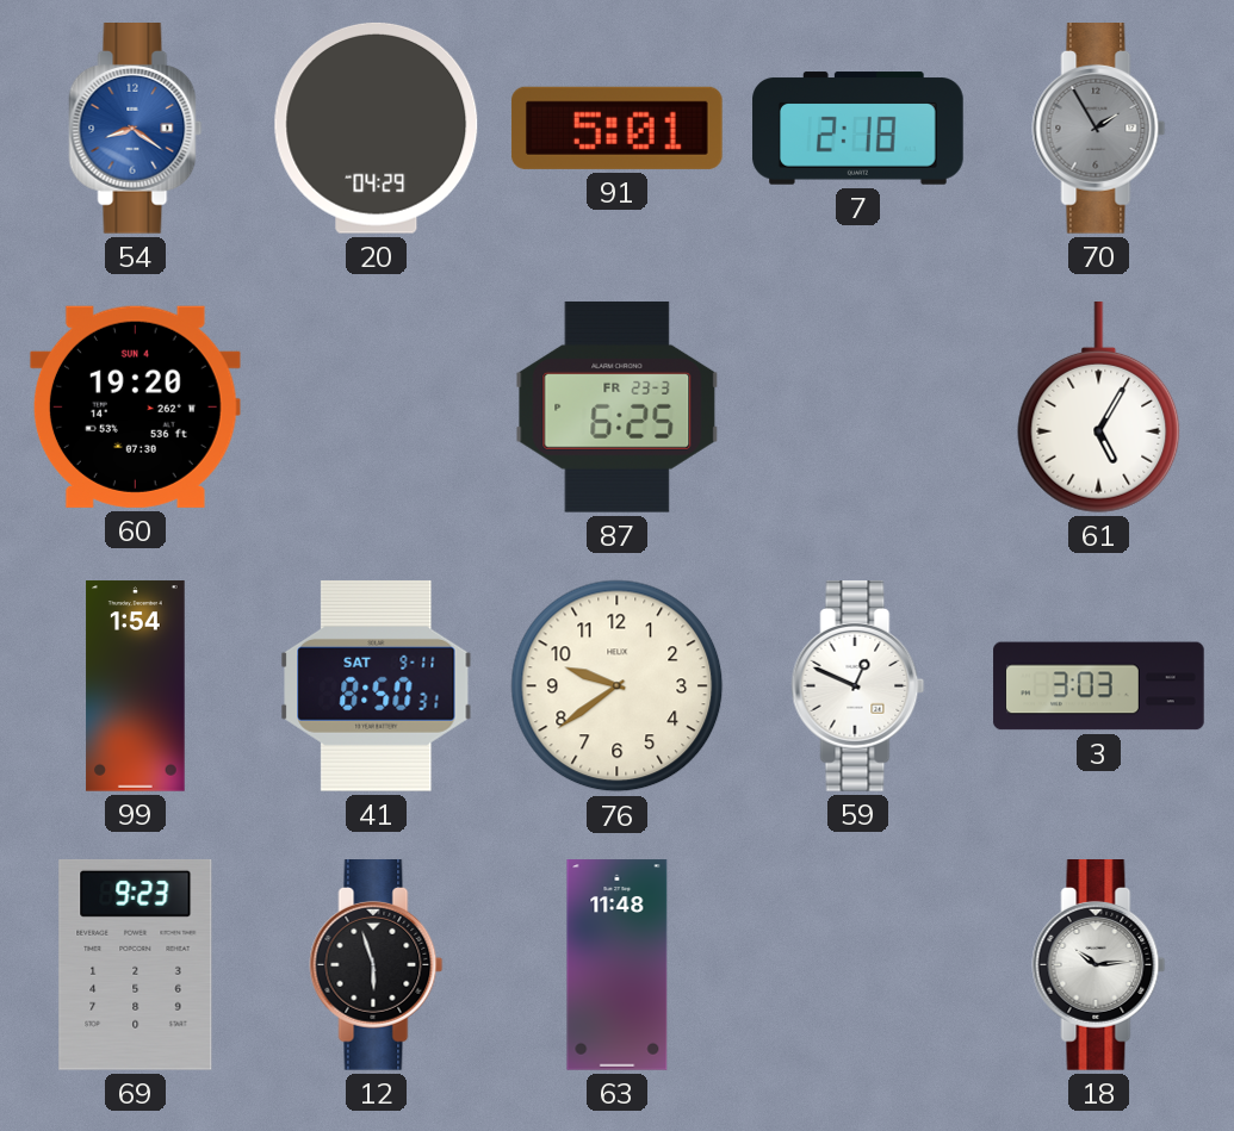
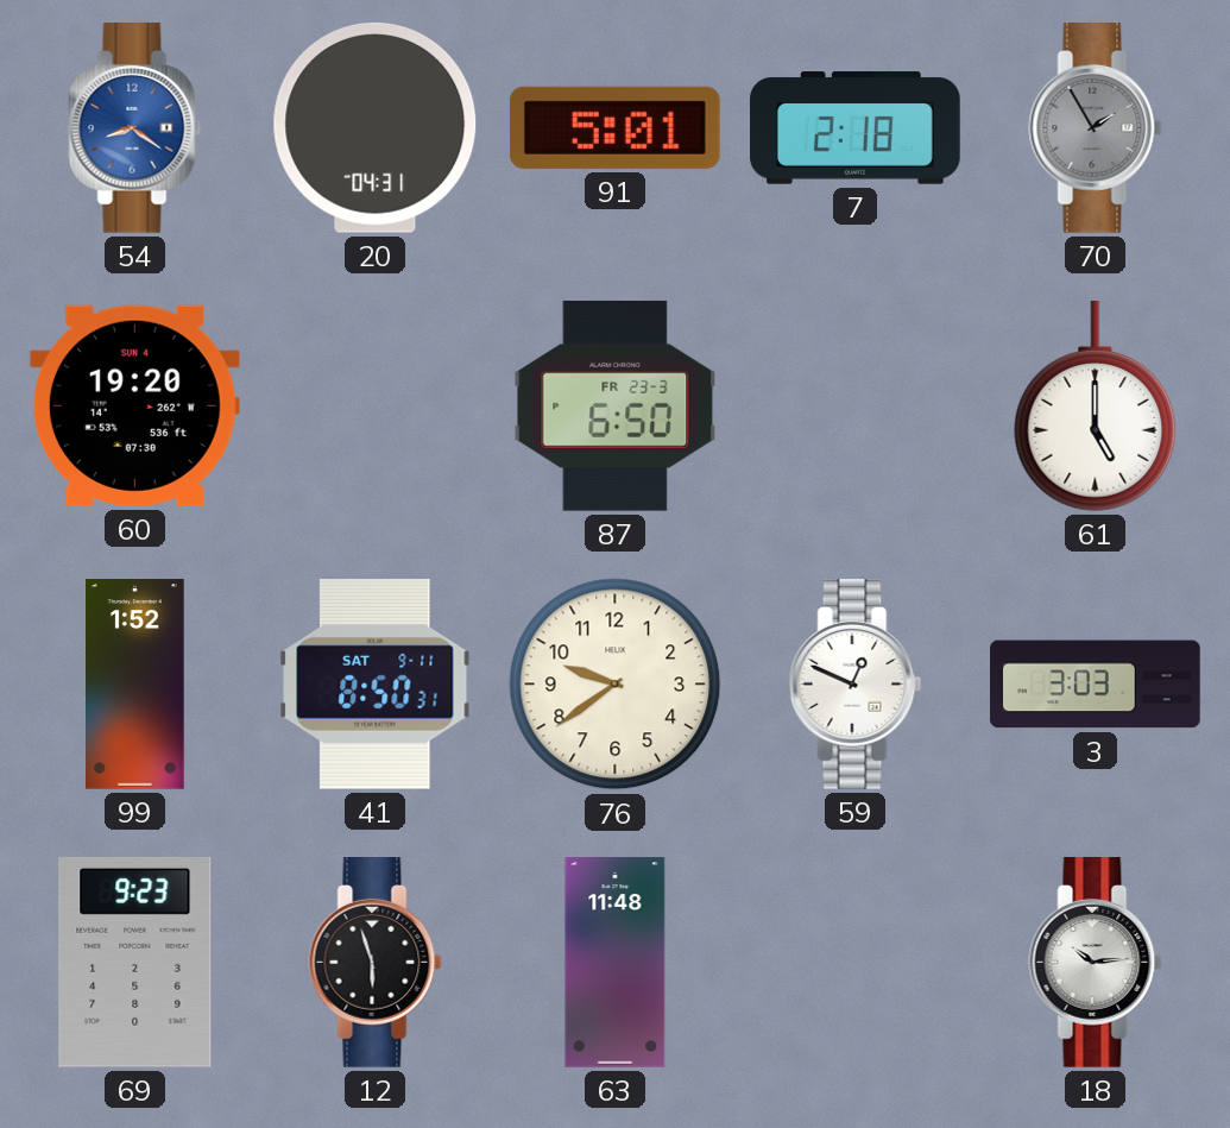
20: 04:29 -> 04:31 (376, 127)
87: 6:25 -> 6:50 (616, 405)
61: 5:05 -> 5:00 (1096, 407)
99: 1:54 -> 1:52 (135, 685)
